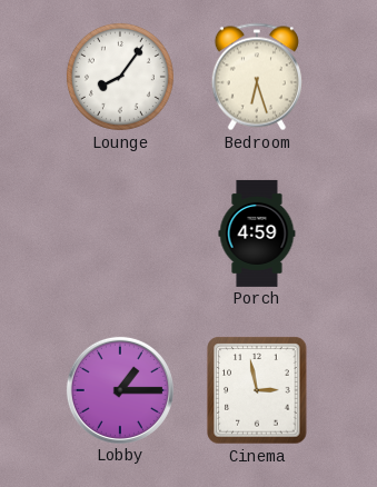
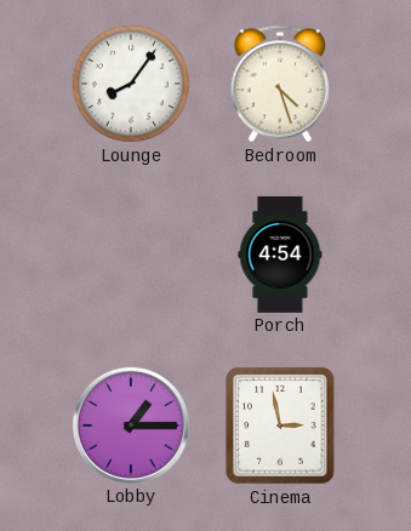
Bedroom: 6:27 -> 4:27 (280, 84)
Porch: 4:59 -> 4:54 (280, 255)
